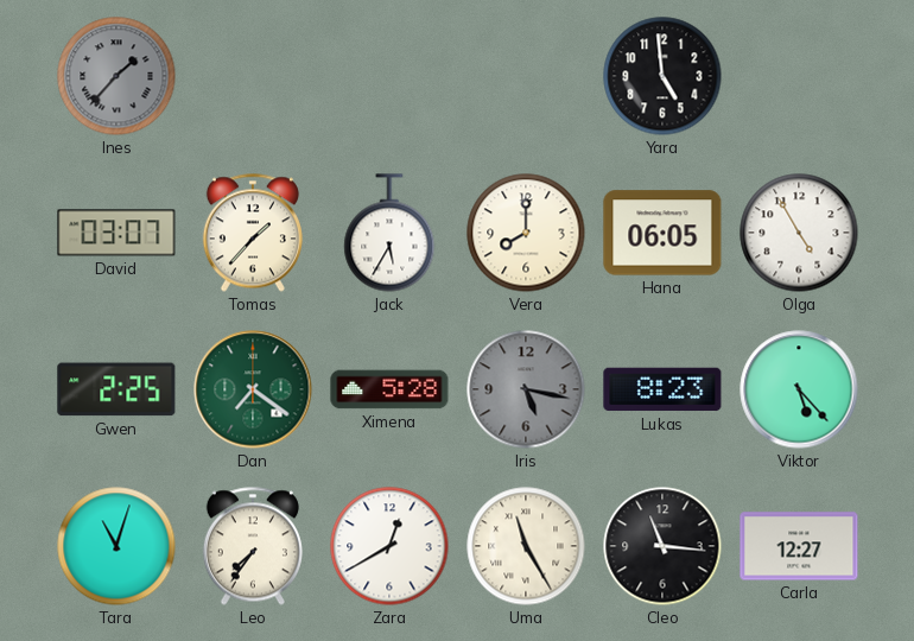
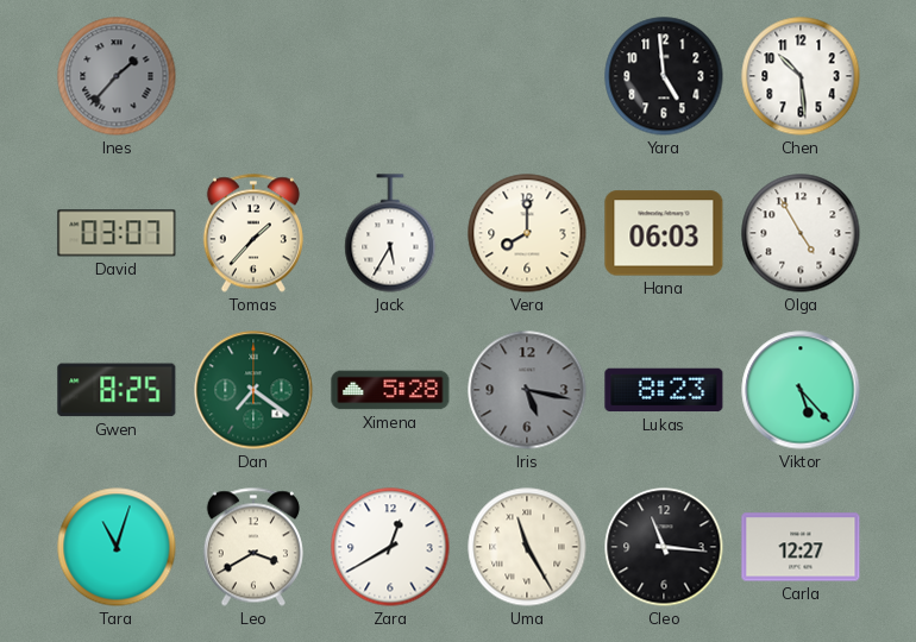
Chen: none -> 10:29 (801, 76)
Hana: 06:05 -> 06:03 (664, 233)
Gwen: 2:25 -> 8:25 (117, 390)
Leo: 7:36 -> 3:40 (253, 547)
